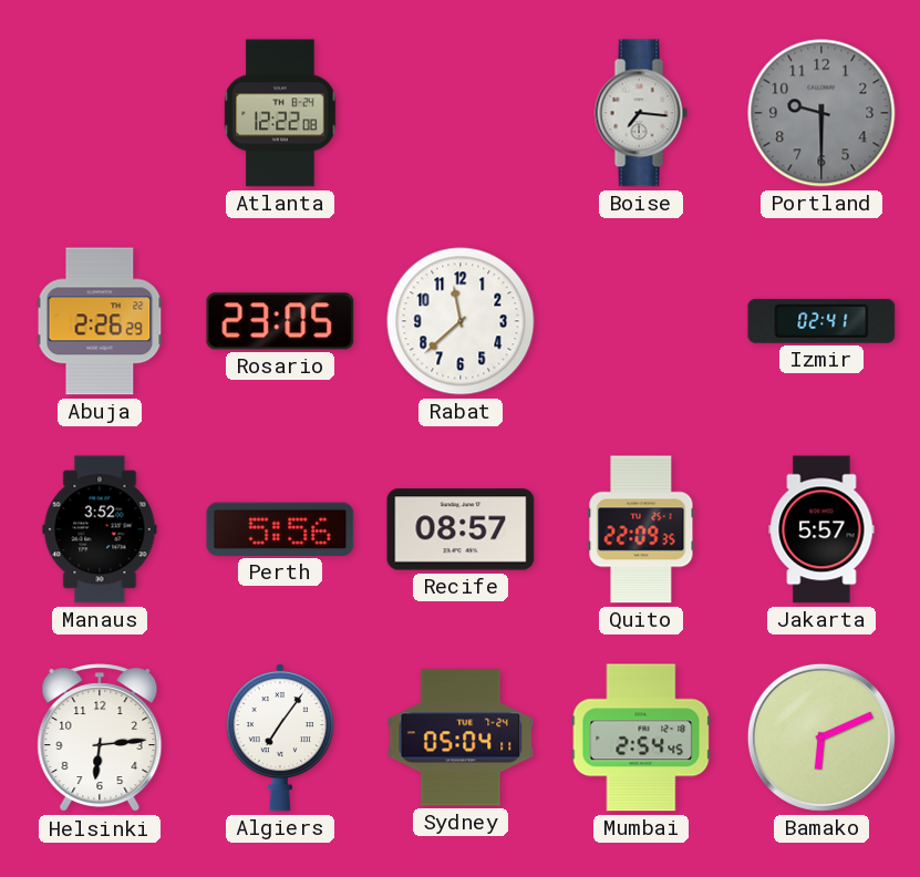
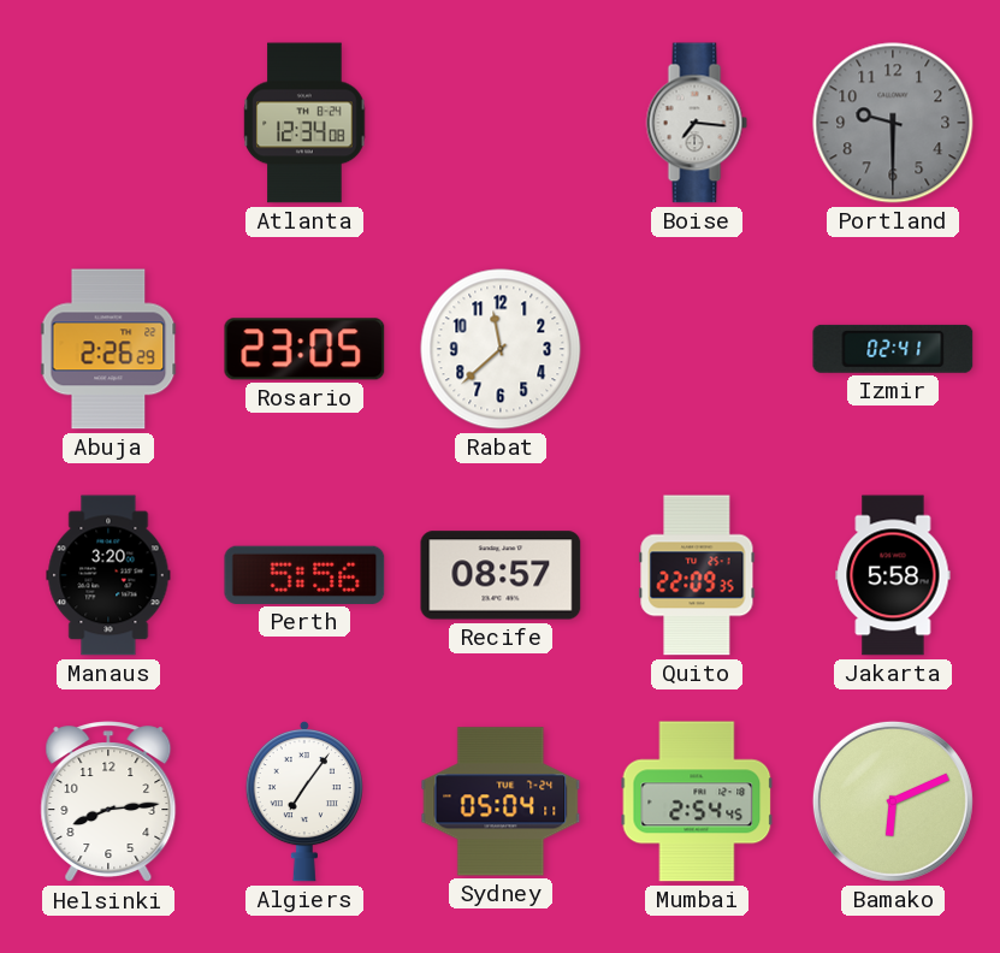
Atlanta: 12:22 -> 12:34 (304, 123)
Manaus: 3:52 -> 3:20 (108, 575)
Jakarta: 5:57 -> 5:58 (893, 575)
Helsinki: 6:14 -> 8:14 (108, 803)
